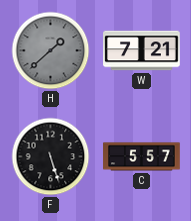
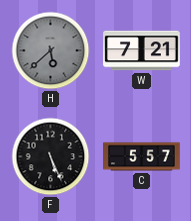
H: 1:38 -> 5:38 (51, 51)
F: 5:27 -> 5:26 (51, 157)
